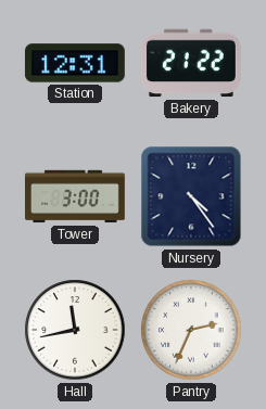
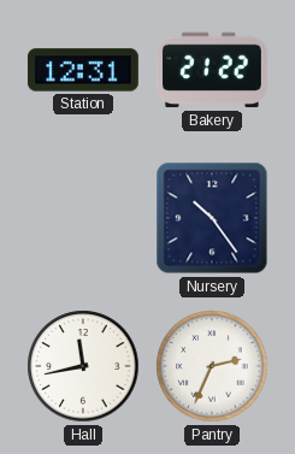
Tower: 3:00 -> none (76, 196)
Nursery: 4:24 -> 10:24 (212, 218)
